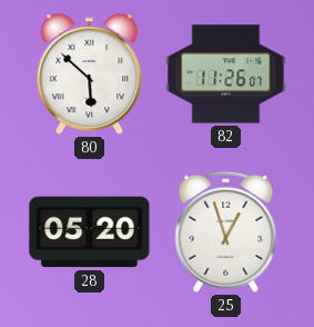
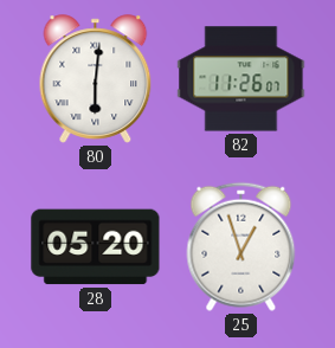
80: 5:52 -> 6:01 (96, 79)
